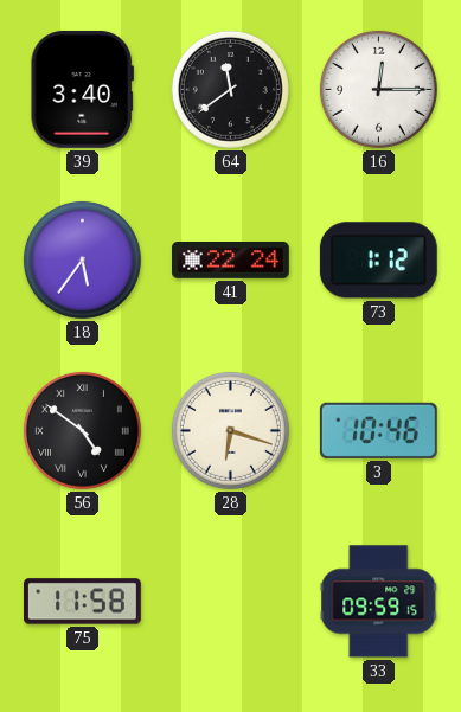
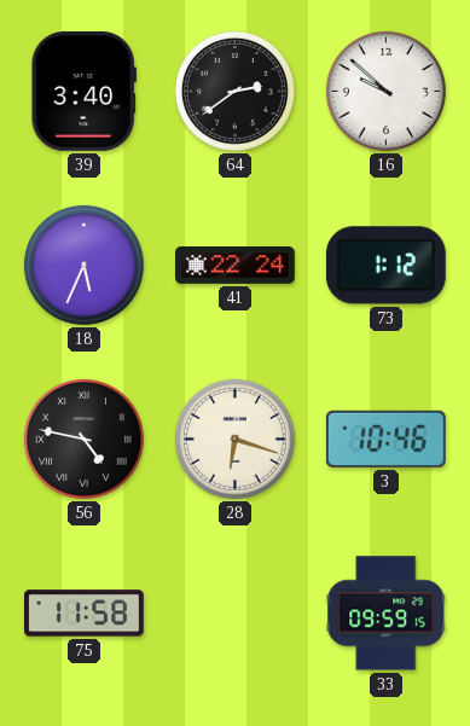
64: 11:39 -> 2:39 (234, 91)
16: 12:15 -> 9:52 (385, 91)
18: 5:36 -> 5:34 (83, 265)
56: 4:51 -> 4:47 (83, 438)
